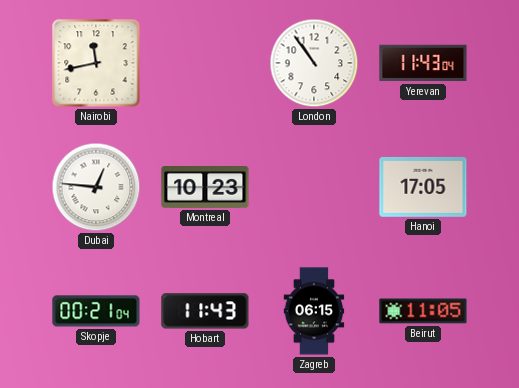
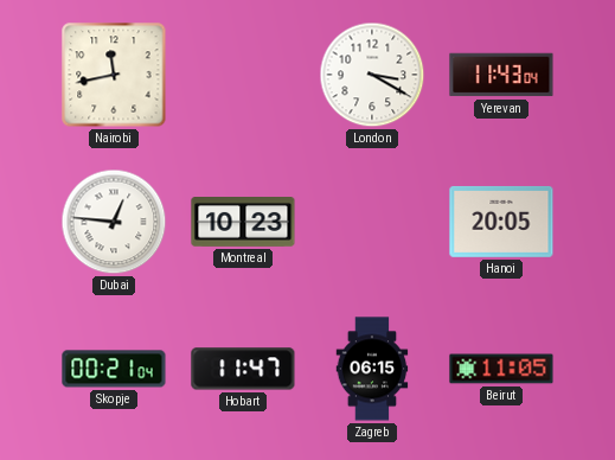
London: 10:54 -> 3:20 (372, 75)
Hanoi: 17:05 -> 20:05 (501, 222)
Hobart: 11:43 -> 11:47 (243, 369)
